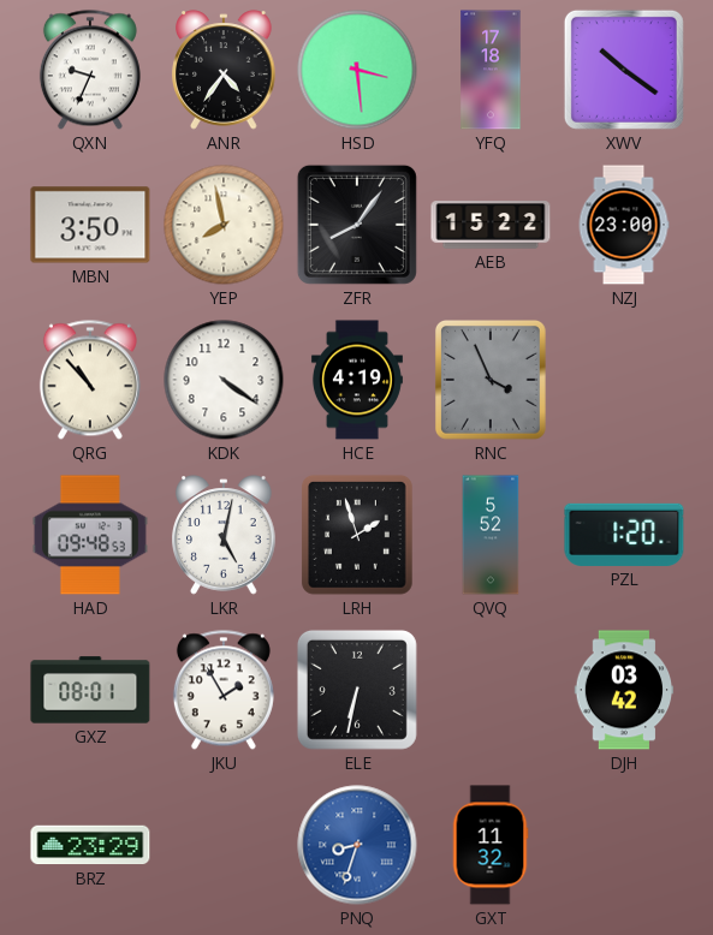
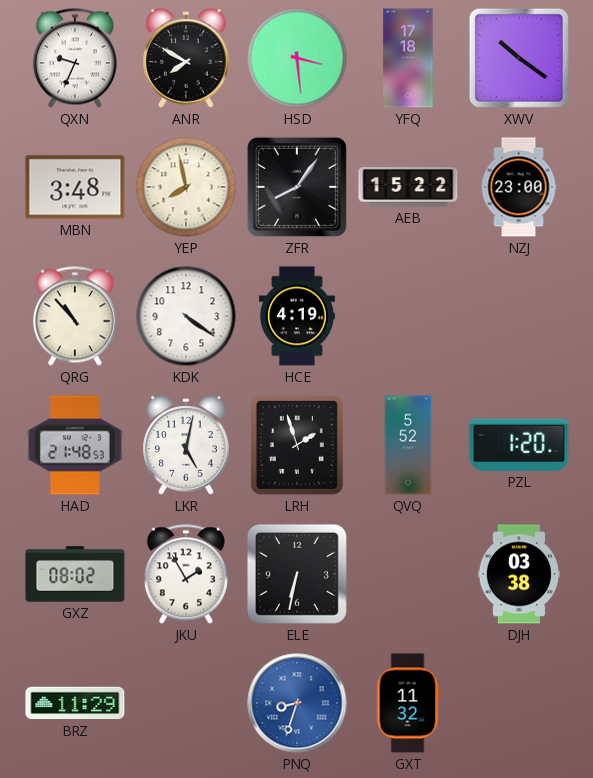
ANR: 4:36 -> 7:50 (186, 58)
MBN: 3:50 -> 3:48 (75, 187)
RNC: 3:56 -> none (491, 381)
HAD: 09:48 -> 21:48 (75, 445)
GXZ: 08:01 -> 08:02 (75, 574)
DJH: 03:42 -> 03:38 (519, 574)
BRZ: 23:29 -> 11:29 (75, 703)
